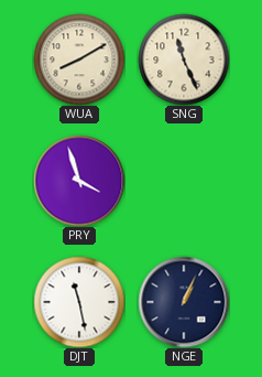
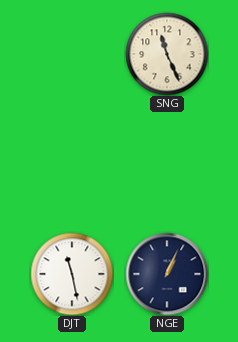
WUA: 8:10 -> none (79, 60)
PRY: 3:57 -> none (79, 181)
